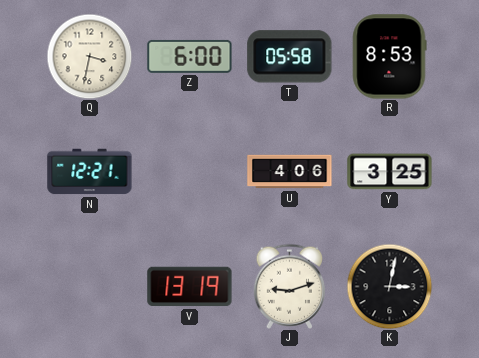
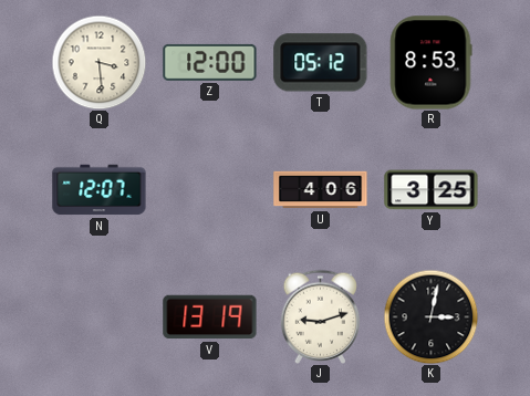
Q: 3:32 -> 3:29 (98, 62)
Z: 6:00 -> 12:00 (210, 62)
T: 05:58 -> 05:12 (321, 63)
N: 12:21 -> 12:07 (100, 190)
